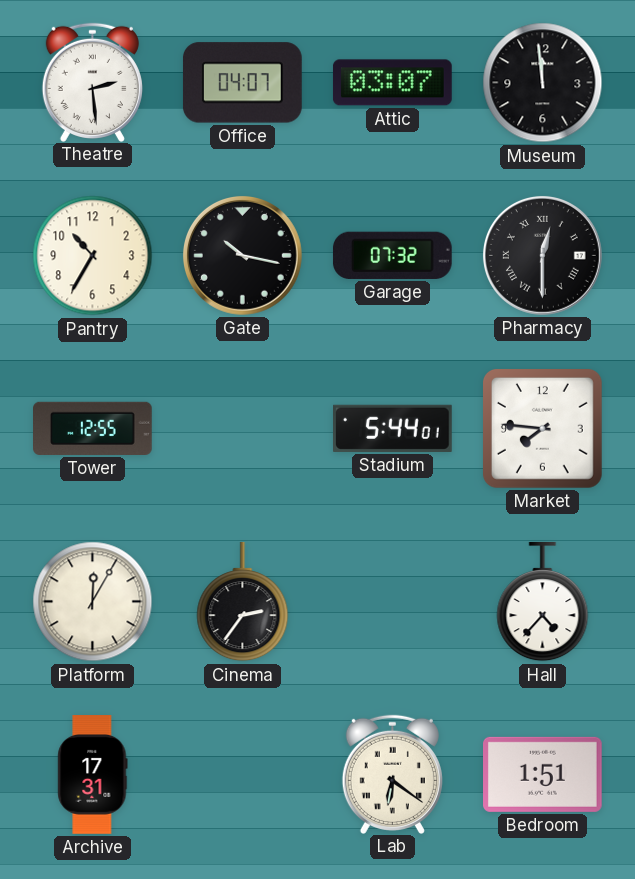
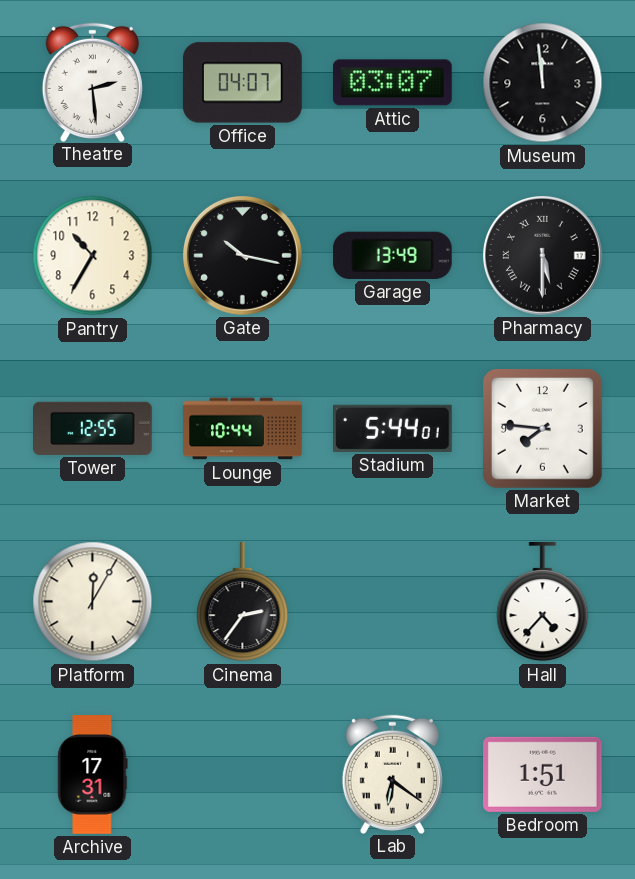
Garage: 07:32 -> 13:49 (392, 255)
Pharmacy: 12:30 -> 5:30 (542, 255)
Lounge: none -> 10:44 (243, 429)
